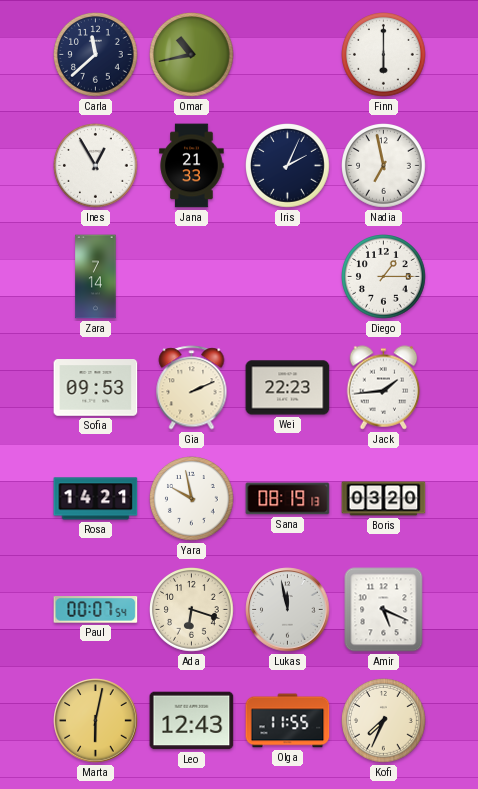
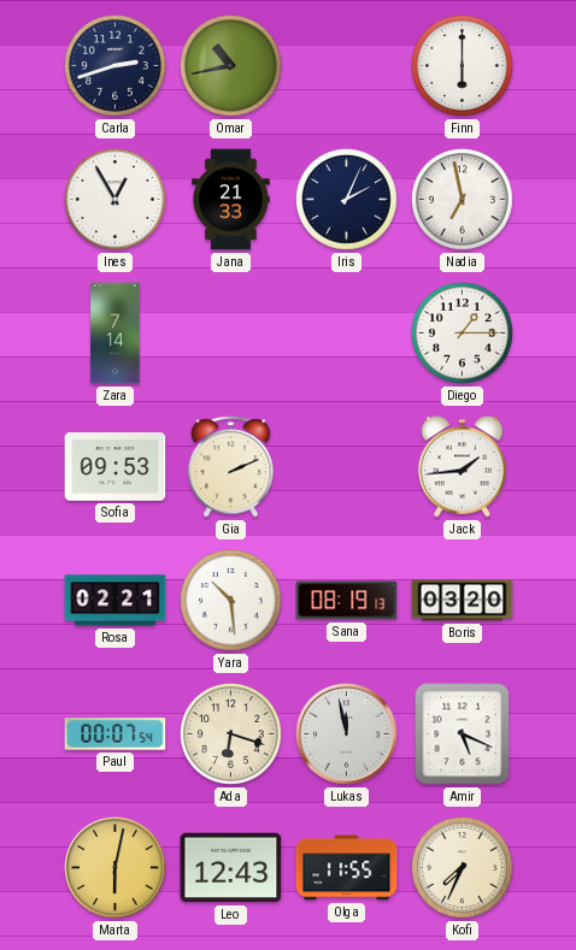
Carla: 11:38 -> 2:42 (116, 66)
Wei: 22:23 -> none (288, 388)
Rosa: 14:21 -> 02:21 (116, 601)
Yara: 9:58 -> 10:29 (231, 601)
